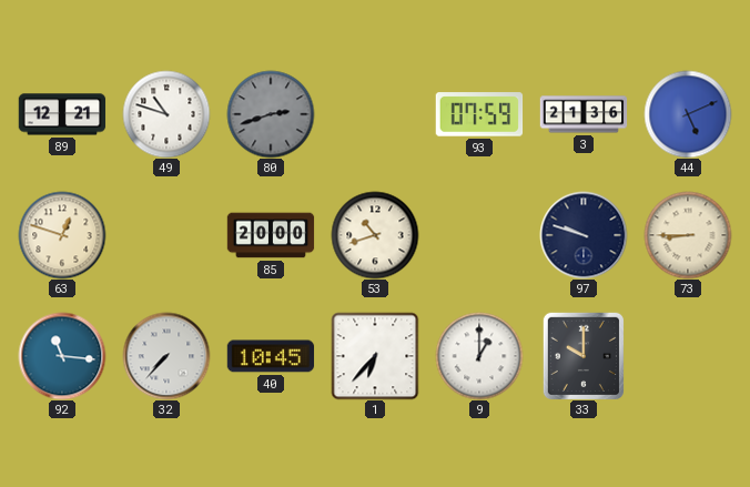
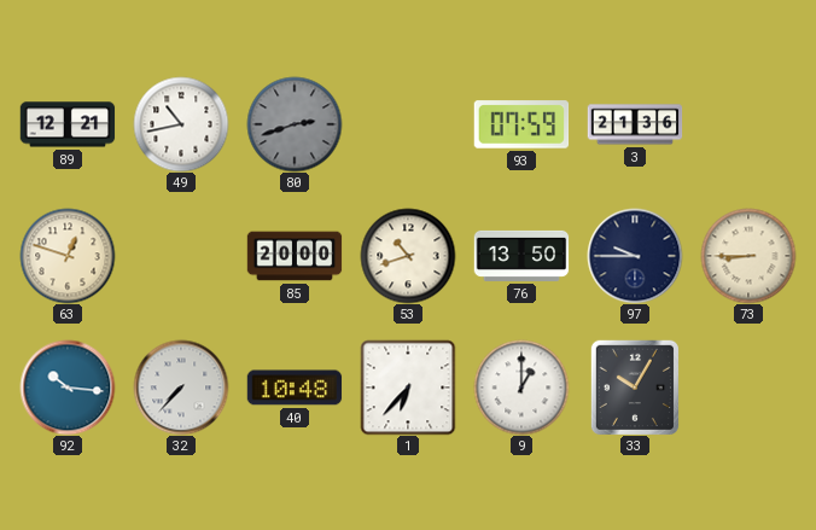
49: 10:48 -> 10:43 (181, 124)
44: 5:11 -> none (688, 114)
76: none -> 13:50 (521, 256)
97: 9:48 -> 9:45 (635, 256)
92: 11:16 -> 10:16 (68, 388)
40: 10:45 -> 10:48 (295, 388)
33: 10:00 -> 10:05 (635, 388)
